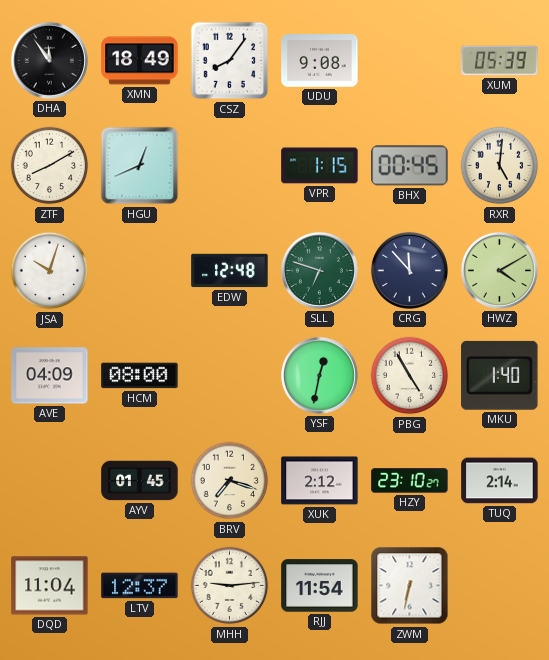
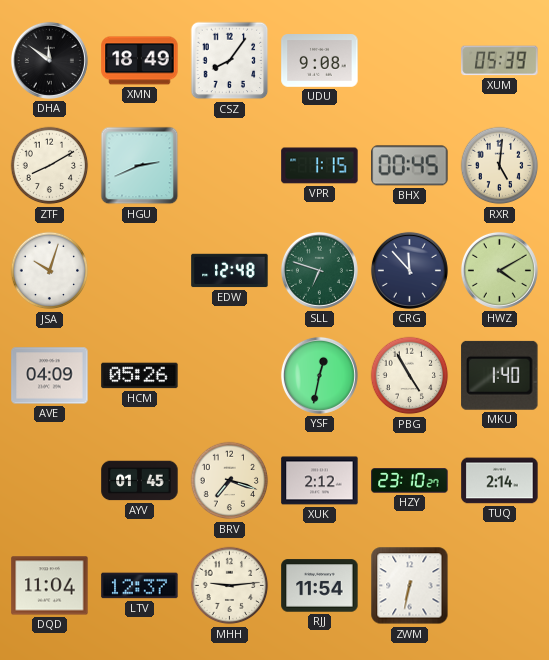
DHA: 11:54 -> 11:51 (49, 60)
HGU: 12:41 -> 2:41 (140, 166)
HCM: 08:00 -> 05:26 (140, 376)
